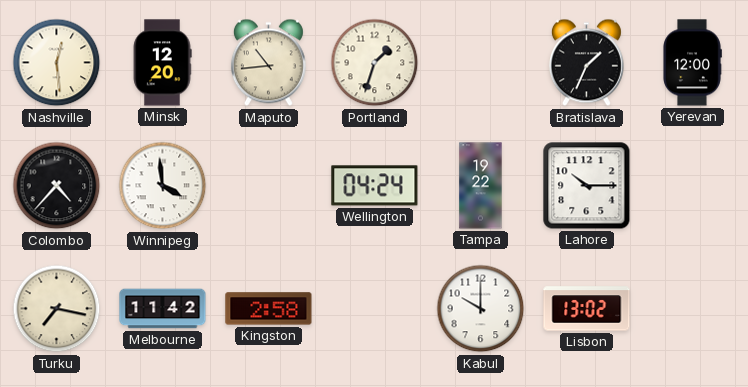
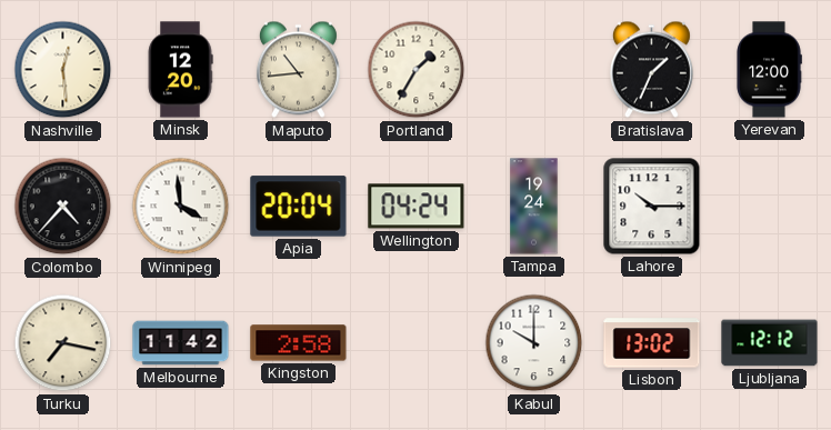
Portland: 1:33 -> 1:35 (417, 70)
Apia: none -> 20:04 (299, 207)
Tampa: 19:22 -> 19:24 (534, 207)
Ljubljana: none -> 12:12 (770, 343)
